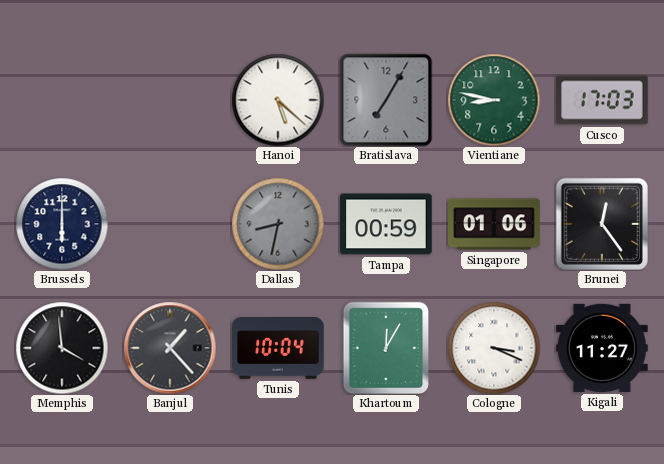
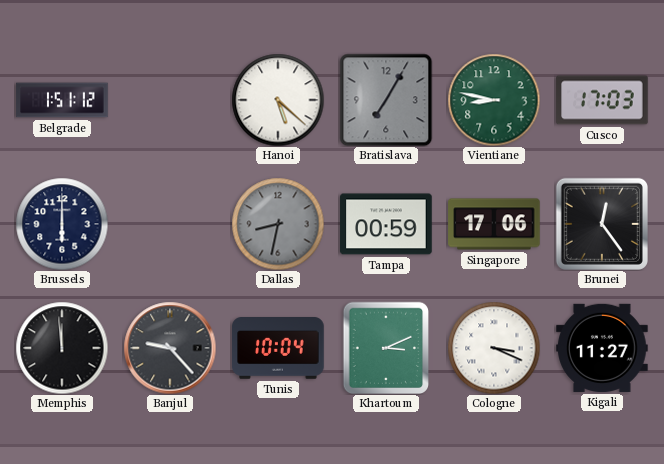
Belgrade: none -> 1:51 (62, 100)
Singapore: 01:06 -> 17:06 (494, 224)
Memphis: 3:59 -> 11:59 (62, 348)
Banjul: 1:23 -> 9:23 (170, 348)
Khartoum: 12:05 -> 3:11 (386, 348)
